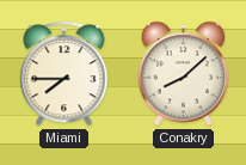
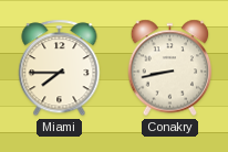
Conakry: 8:08 -> 8:43 (170, 68)
